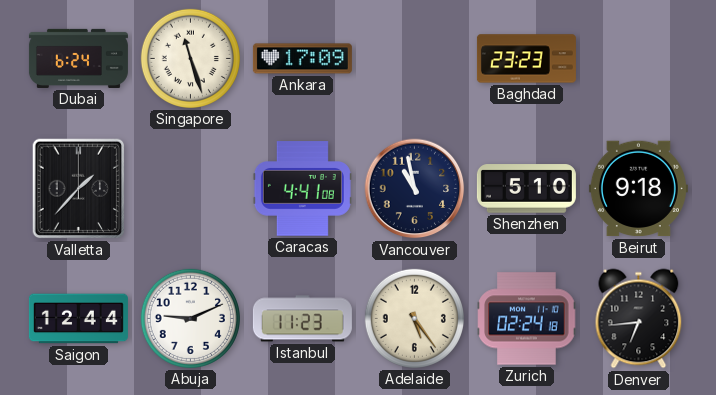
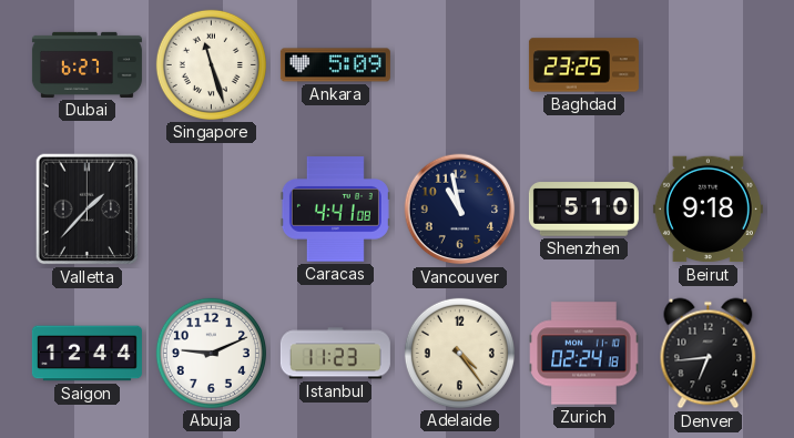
Dubai: 6:24 -> 6:27 (86, 64)
Ankara: 17:09 -> 5:09 (335, 65)
Baghdad: 23:23 -> 23:25 (583, 65)
Adelaide: 5:24 -> 4:24 (459, 353)
